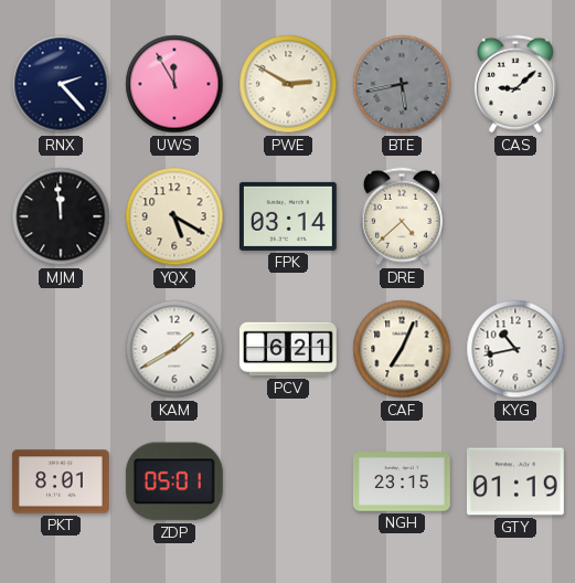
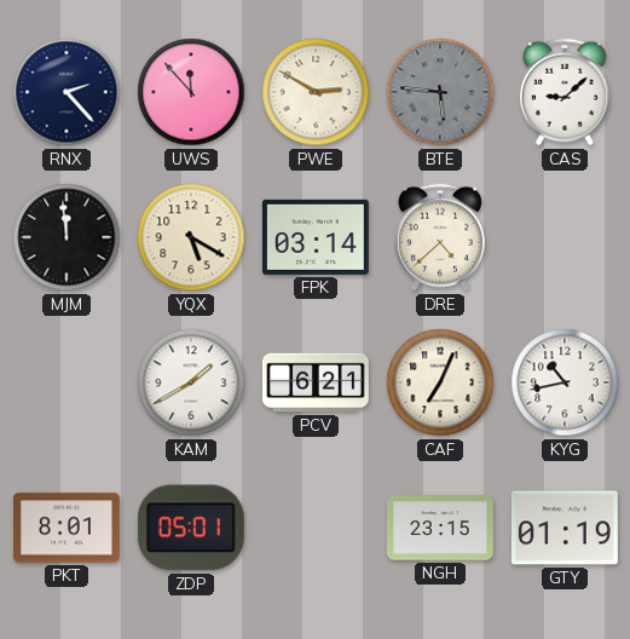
UWS: 11:55 -> 11:53 (191, 92)
BTE: 5:43 -> 5:46 (440, 92)
